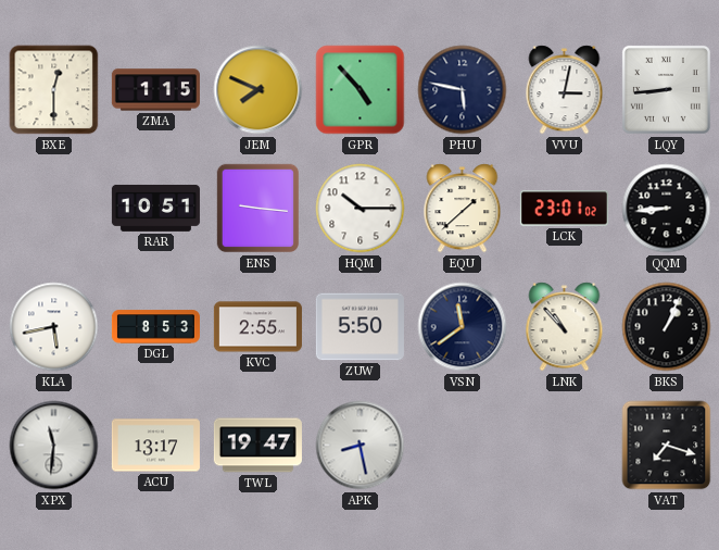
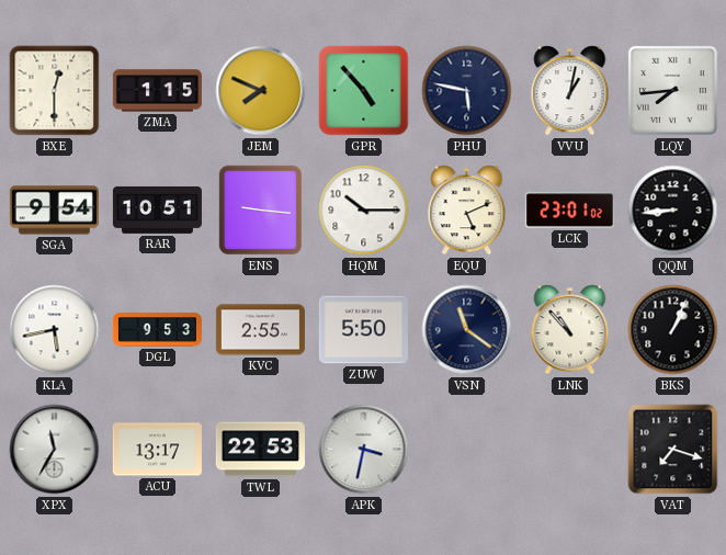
VVU: 3:02 -> 1:02 (570, 91)
LQY: 8:44 -> 7:44 (672, 90)
SGA: none -> 9:54 (54, 211)
EQU: 1:38 -> 5:11 (467, 211)
DGL: 8:53 -> 9:53 (157, 330)
VSN: 11:39 -> 11:21 (467, 330)
XPX: 11:31 -> 11:35 (55, 450)
TWL: 19:47 -> 22:53 (260, 450)
APK: 8:28 -> 3:32 (364, 450)
